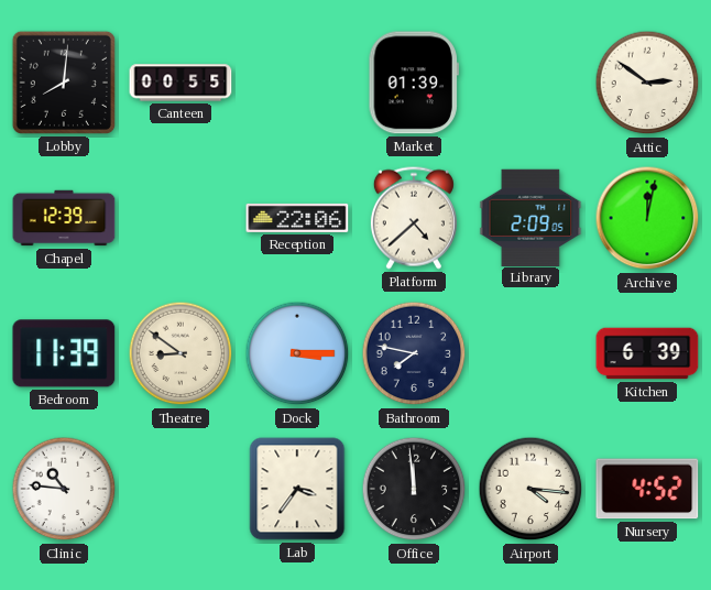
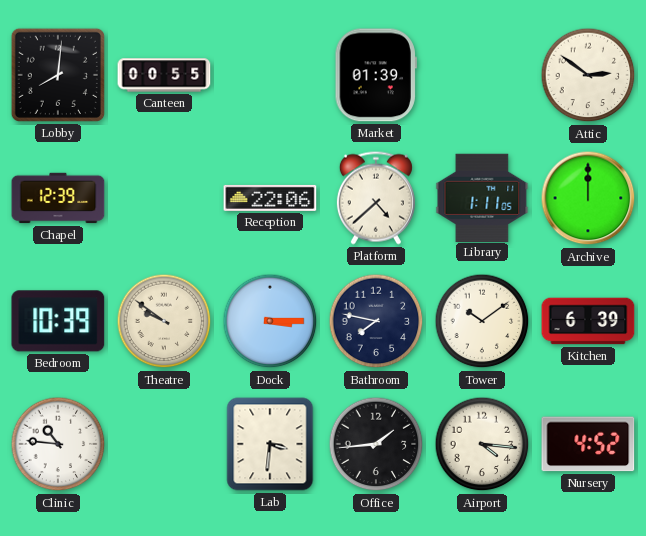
Library: 2:09 -> 1:11 (482, 197)
Archive: 12:02 -> 12:00 (588, 198)
Bedroom: 11:39 -> 10:39 (58, 321)
Theatre: 8:51 -> 9:51 (164, 321)
Tower: none -> 10:09 (482, 321)
Lab: 3:36 -> 3:31 (270, 444)
Office: 11:59 -> 1:44 (376, 444)
